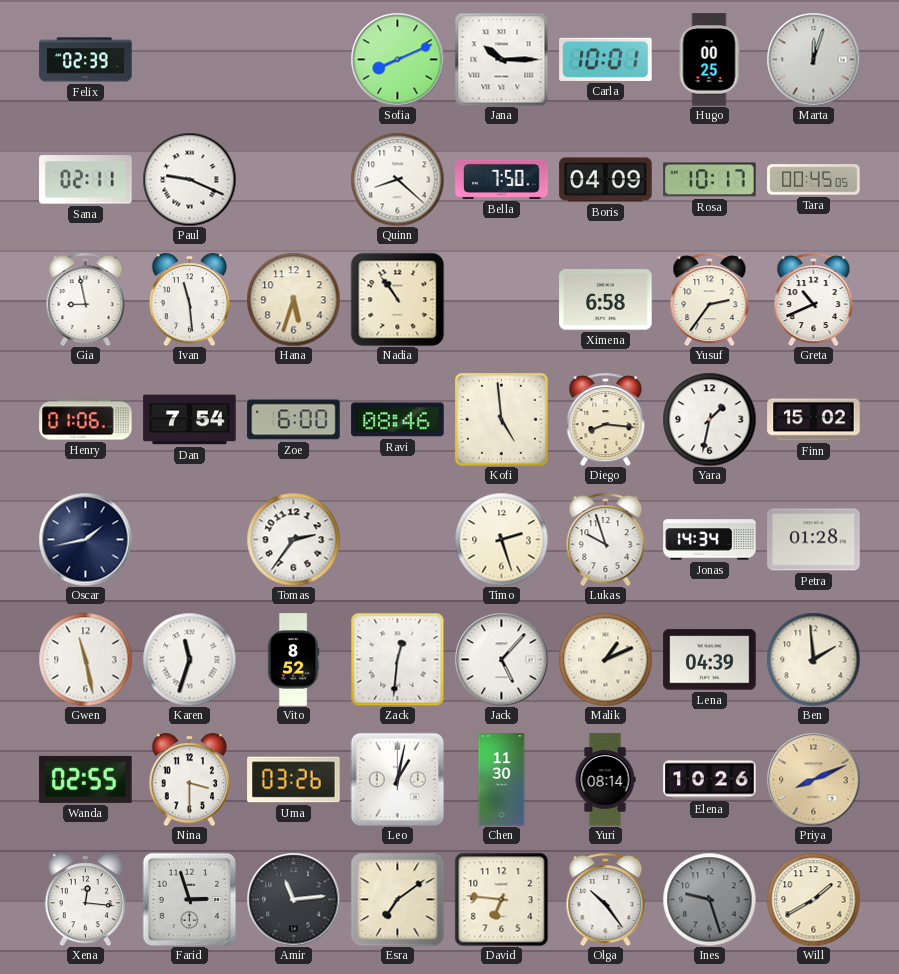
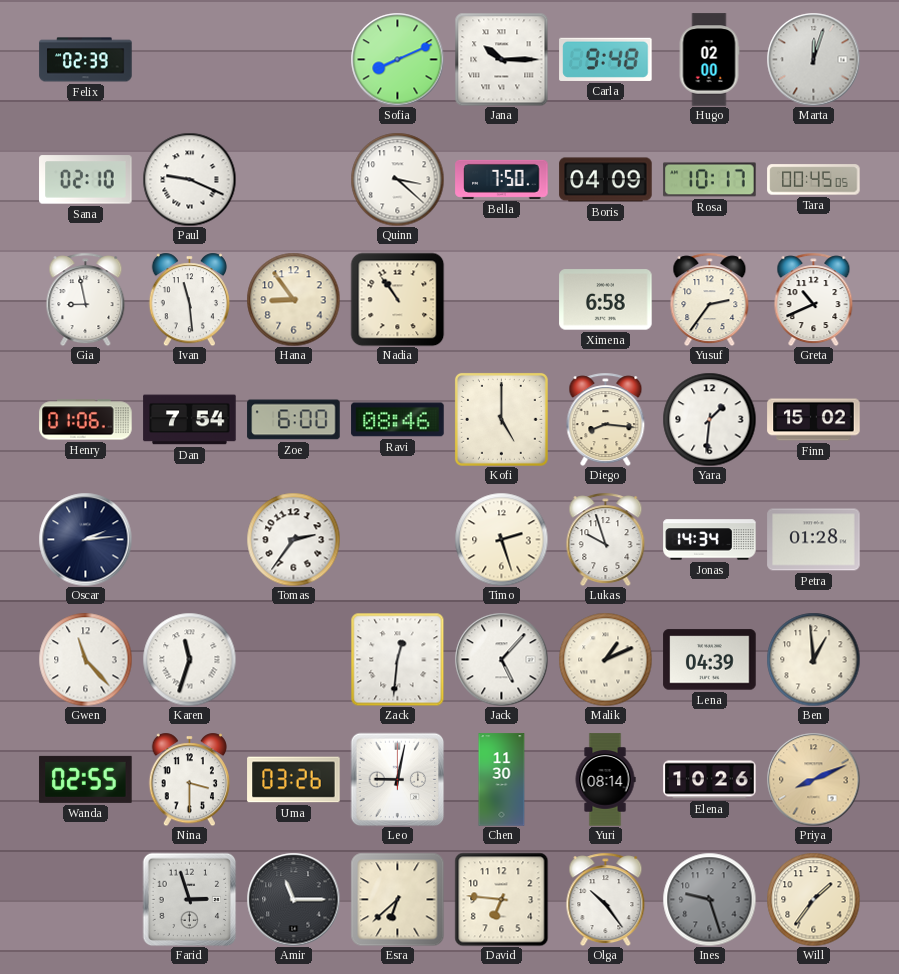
Carla: 10:01 -> 9:48 (606, 59)
Hugo: 00:25 -> 02:00 (709, 60)
Sana: 02:11 -> 02:10 (86, 180)
Quinn: 8:22 -> 3:22 (397, 179)
Hana: 5:33 -> 8:54 (293, 299)
Kofi: 4:59 -> 5:00 (501, 419)
Yara: 1:32 -> 1:31 (709, 419)
Oscar: 1:43 -> 2:14 (85, 539)
Gwen: 11:28 -> 11:23 (85, 659)
Vito: 8:52 -> none (293, 660)
Ben: 1:59 -> 12:59 (813, 659)
Leo: 1:02 -> 9:02 (397, 779)
Xena: 12:16 -> none (85, 899)
Amir: 11:14 -> 11:15 (293, 899)
Esra: 7:09 -> 6:38 (397, 899)
Will: 1:40 -> 1:36 (813, 899)
